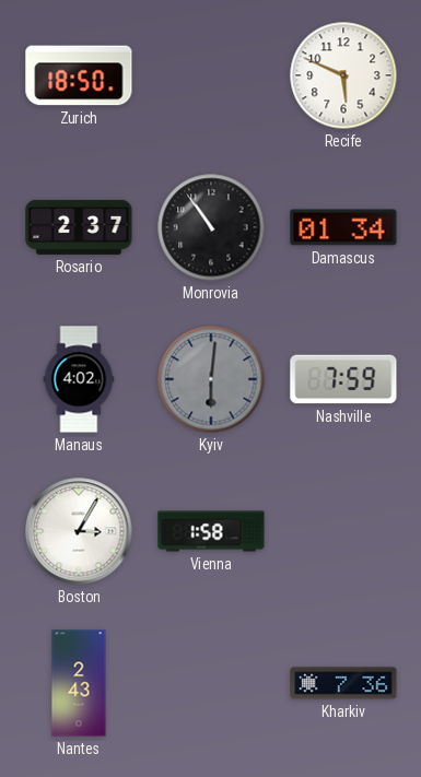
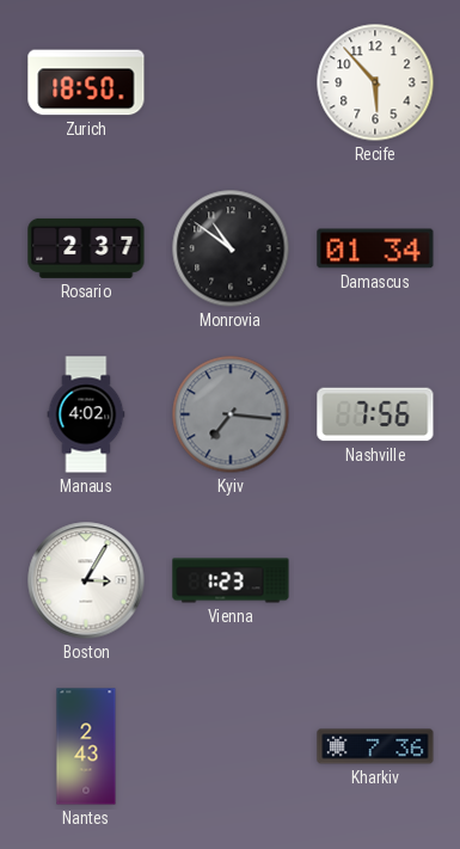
Recife: 5:49 -> 5:53 (375, 82)
Monrovia: 10:54 -> 10:51 (231, 248)
Kyiv: 6:01 -> 7:16 (231, 414)
Nashville: 7:59 -> 7:56 (375, 414)
Vienna: 1:58 -> 1:23 (231, 580)
